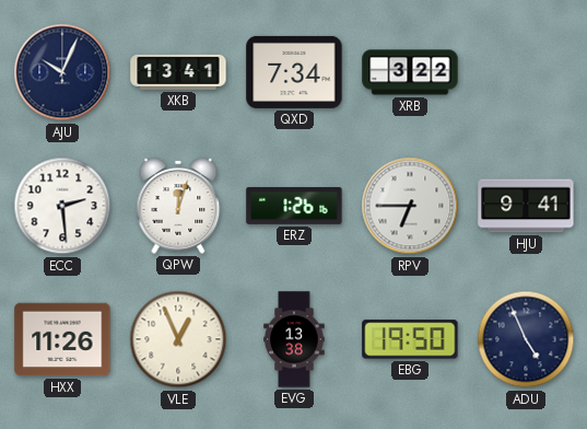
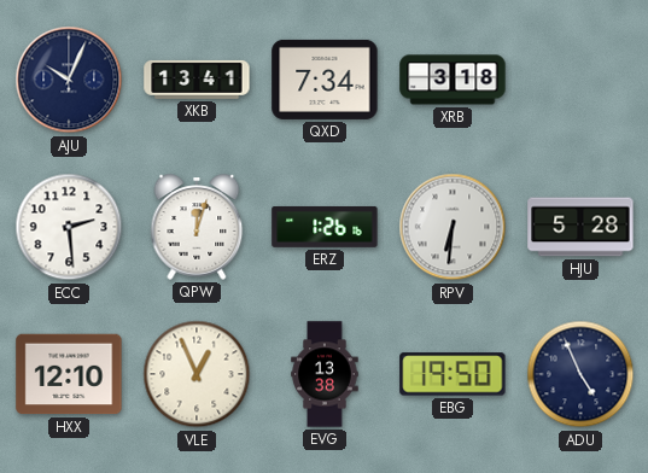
XRB: 3:22 -> 3:18 (453, 80)
RPV: 6:45 -> 6:31 (453, 227)
HJU: 9:41 -> 5:28 (580, 227)
HXX: 11:26 -> 12:10 (69, 374)
